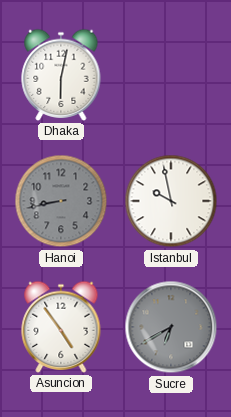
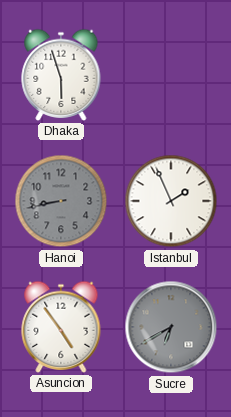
Dhaka: 6:02 -> 5:57 (61, 75)
Istanbul: 9:58 -> 1:56 (171, 201)
